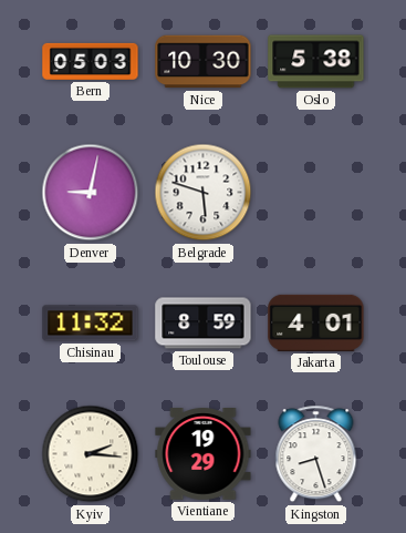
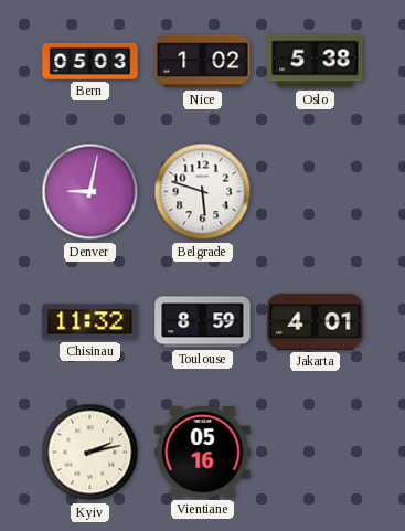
Nice: 10:30 -> 1:02 (203, 62)
Kyiv: 2:16 -> 2:13 (90, 453)
Vientiane: 19:29 -> 05:16 (203, 453)
Kingston: 8:27 -> none (316, 454)
